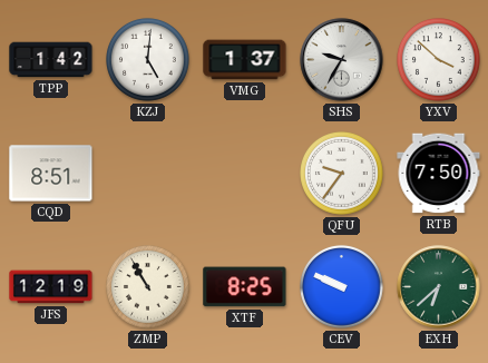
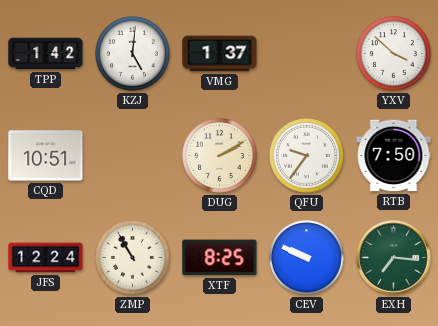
SHS: 9:35 -> none (342, 60)
CQD: 8:51 -> 10:51 (46, 156)
DUG: none -> 2:10 (220, 156)
JFS: 12:19 -> 12:24 (46, 258)
EXH: 6:38 -> 7:16 (394, 258)
